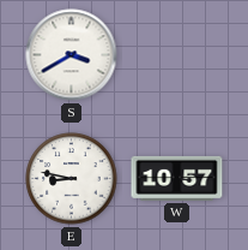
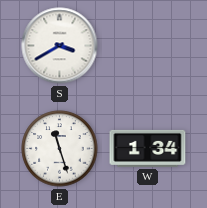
E: 8:47 -> 11:27 (60, 149)
W: 10:57 -> 1:34 (148, 148)
